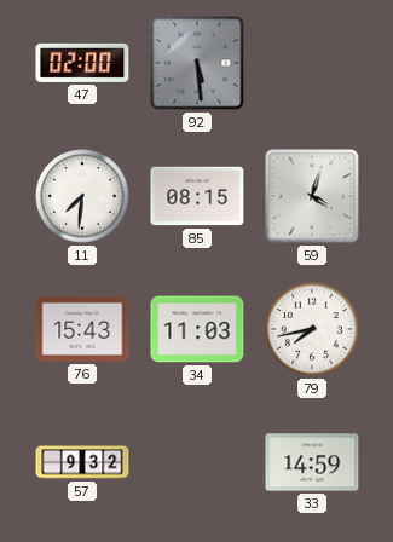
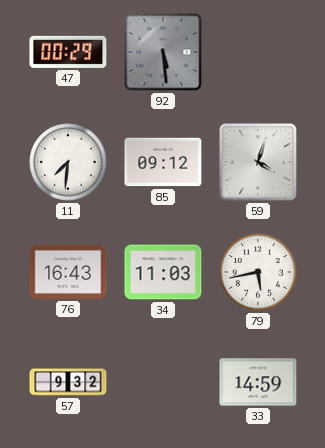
47: 02:00 -> 00:29 (68, 52)
85: 08:15 -> 09:12 (163, 162)
76: 15:43 -> 16:43 (68, 272)
79: 7:43 -> 5:43 (258, 272)
